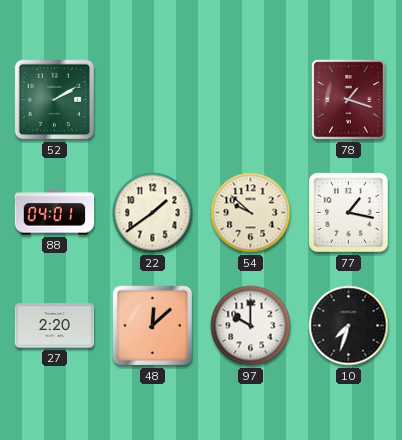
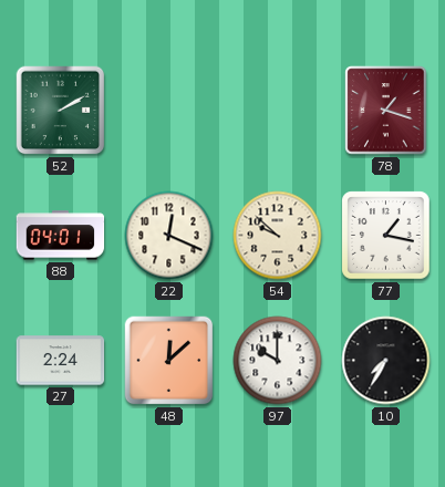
22: 1:39 -> 12:19 (169, 236)
27: 2:20 -> 2:24 (61, 361)
10: 7:33 -> 7:35 (386, 361)
